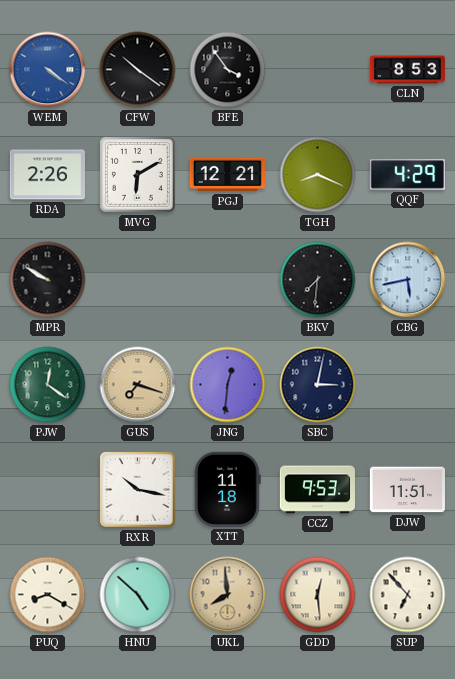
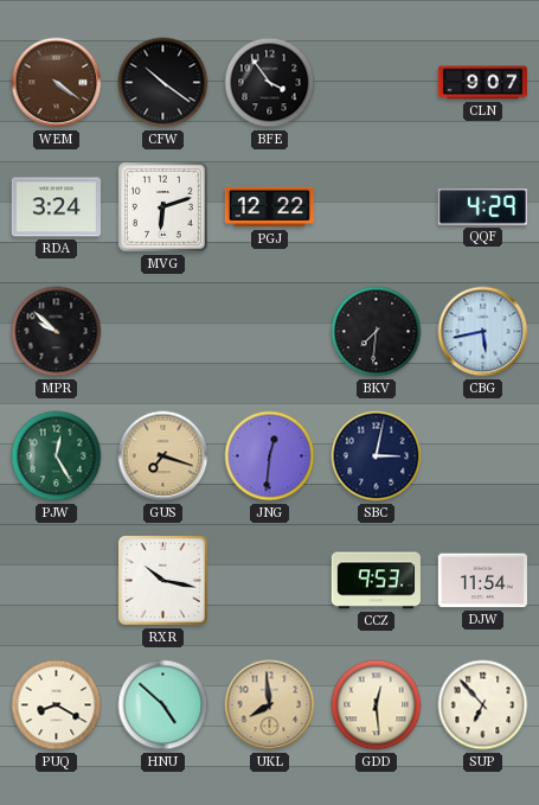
WEM dial: blue -> brown (57, 83)
CLN: 8:53 -> 9:07 (482, 83)
RDA: 2:26 -> 3:24 (56, 207)
MVG: 6:10 -> 6:12 (162, 206)
PGJ: 12:21 -> 12:22 (269, 207)
TGH: 8:19 -> none (318, 175)
MPR: 9:50 -> 9:52 (57, 332)
PJW: 12:21 -> 12:25 (57, 456)
XTT: 11:18 -> none (228, 489)
DJW: 11:51 -> 11:54 (482, 581)
